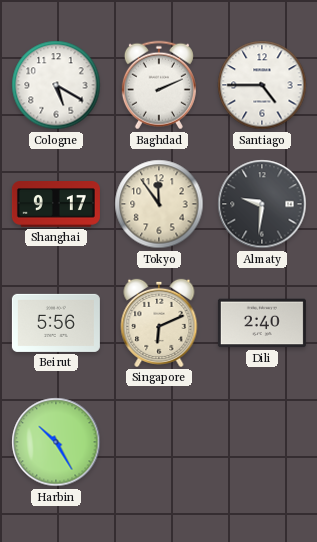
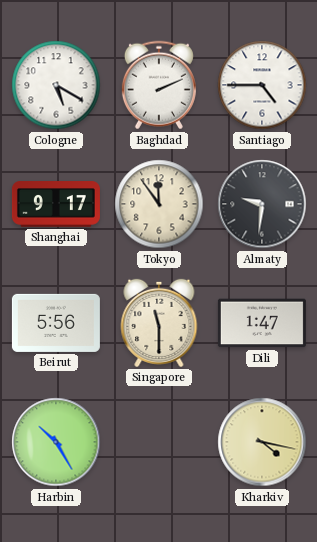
Singapore: 6:11 -> 11:30 (159, 323)
Dili: 2:40 -> 1:47 (262, 323)
Kharkiv: none -> 4:17 (262, 442)
